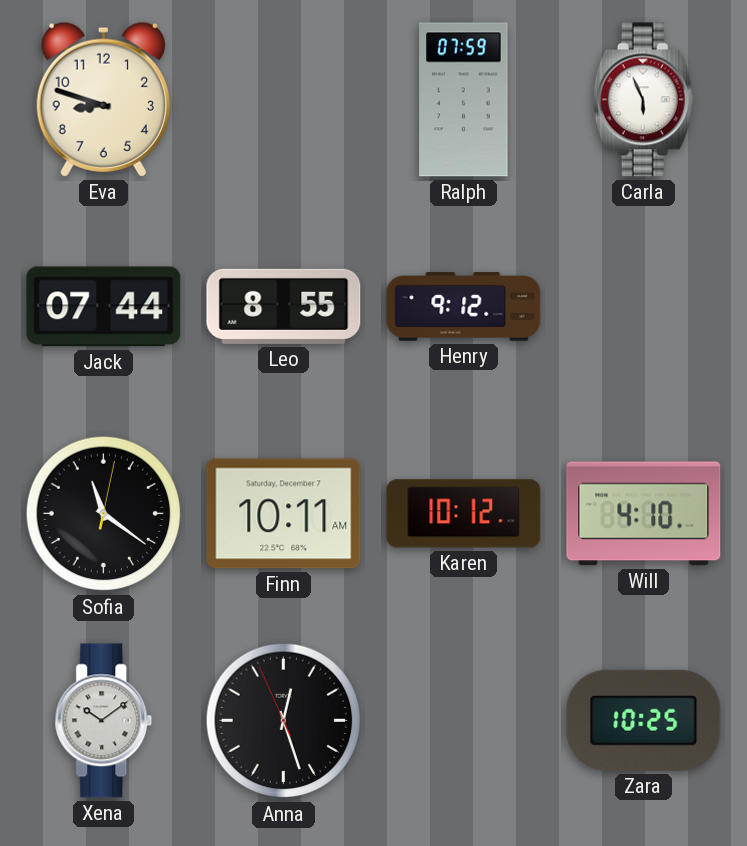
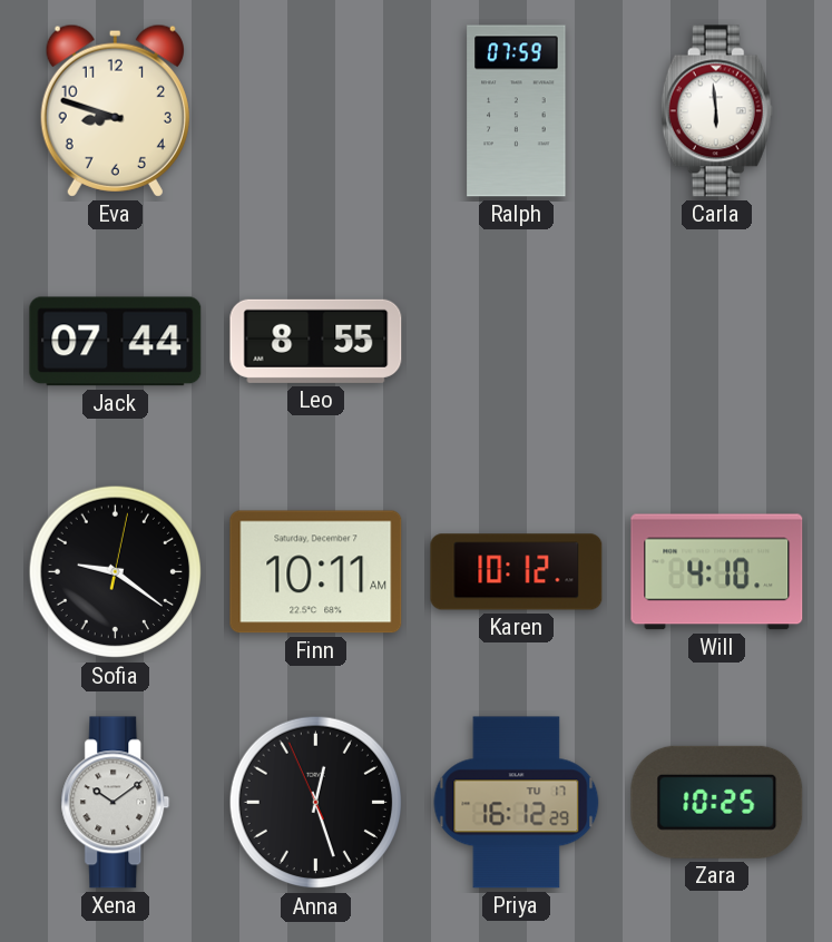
Carla: 5:56 -> 5:59 (716, 111)
Henry: 9:12 -> none (464, 307)
Sofia: 11:21 -> 9:21 (116, 572)
Priya: none -> 16:12 (517, 803)
